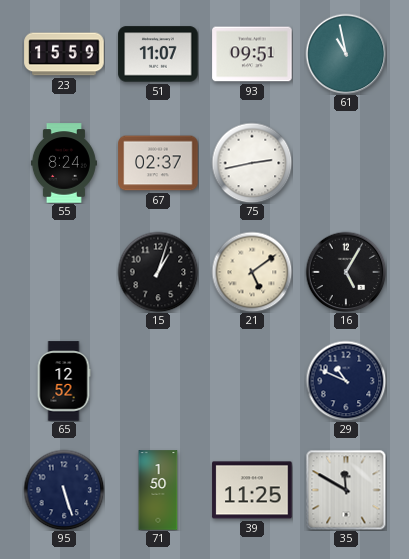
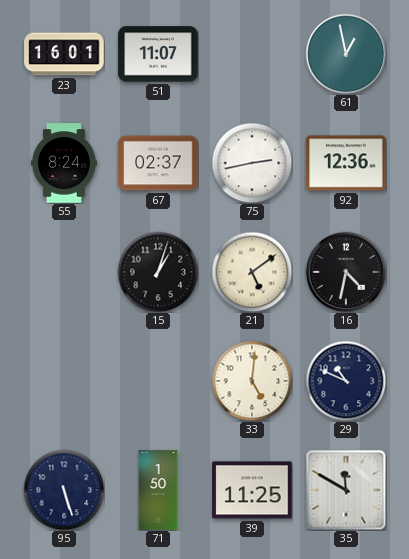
23: 15:59 -> 16:01 (64, 54)
93: 09:51 -> none (252, 54)
61: 10:58 -> 12:58 (346, 54)
92: none -> 12:36 (346, 163)
16: 5:05 -> 4:32 (346, 272)
65: 12:52 -> none (64, 381)
33: none -> 5:01 (252, 381)
